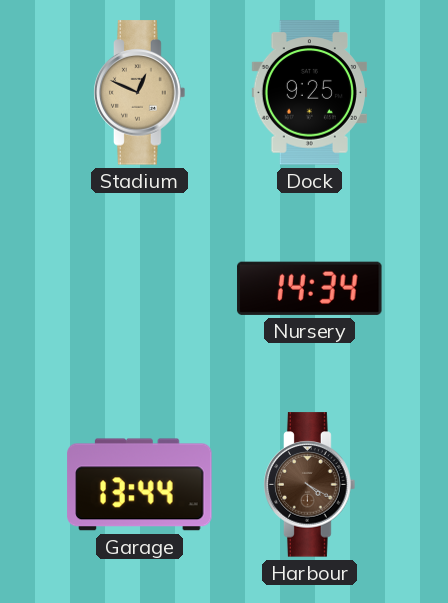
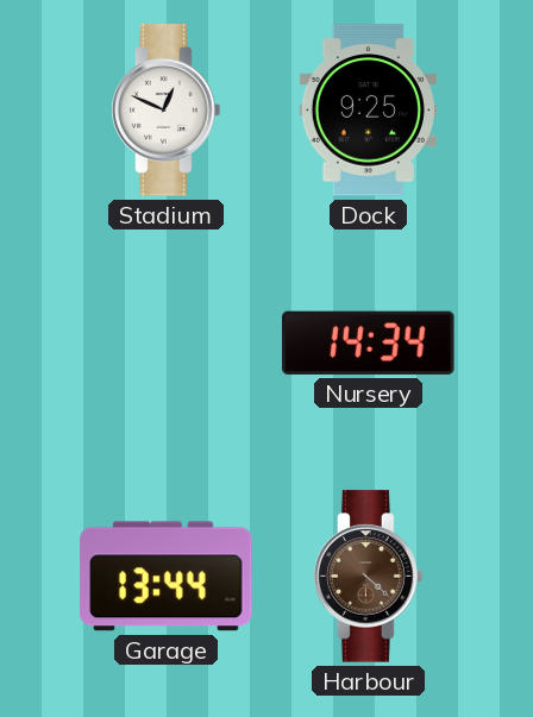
Stadium dial: champagne -> white (167, 111)
Harbour: 4:20 -> 4:22 (369, 577)
